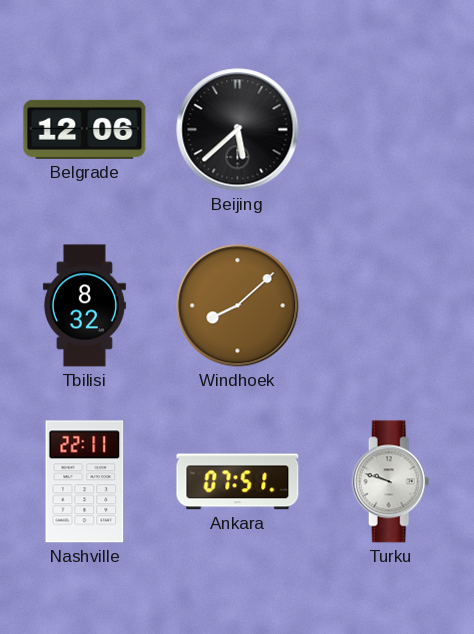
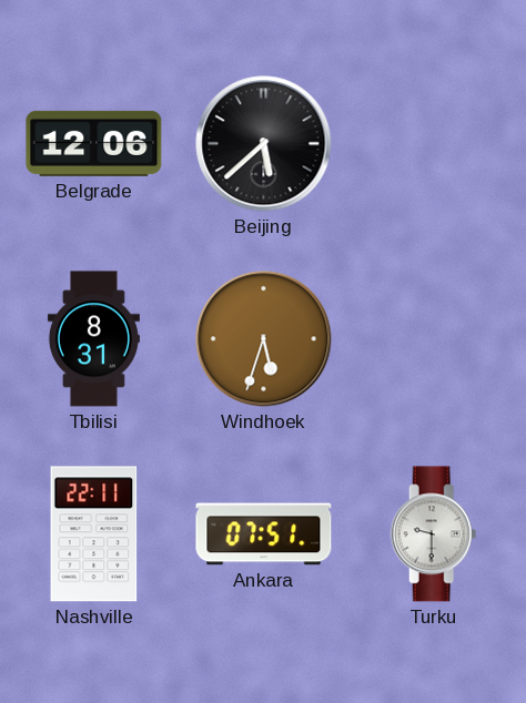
Tbilisi: 8:32 -> 8:31 (93, 339)
Windhoek: 8:08 -> 5:33 (264, 339)
Turku: 9:48 -> 9:30 (434, 534)
